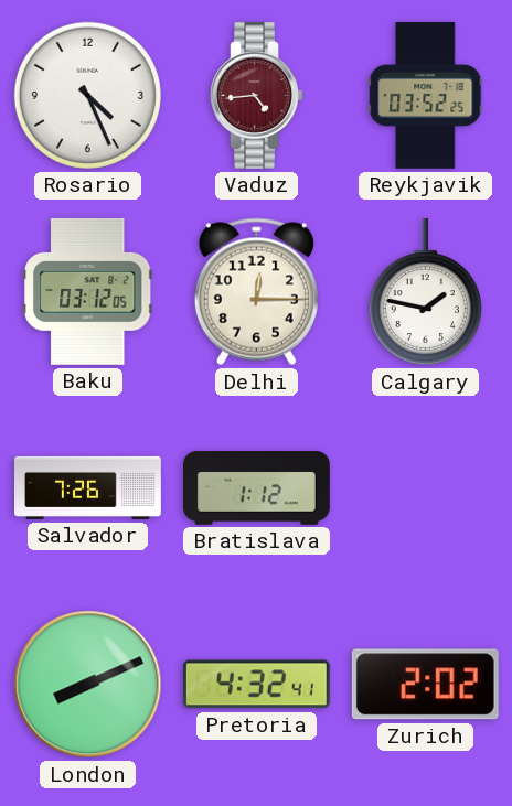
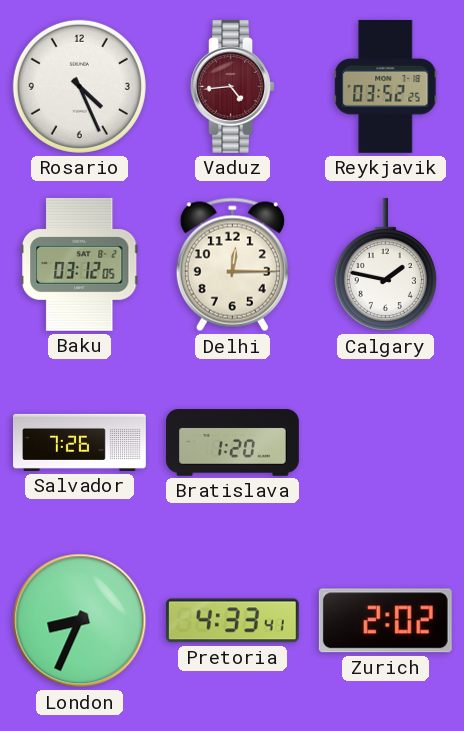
Bratislava: 1:12 -> 1:20 (233, 443)
London: 8:11 -> 8:34 (80, 621)
Pretoria: 4:32 -> 4:33 (232, 621)
